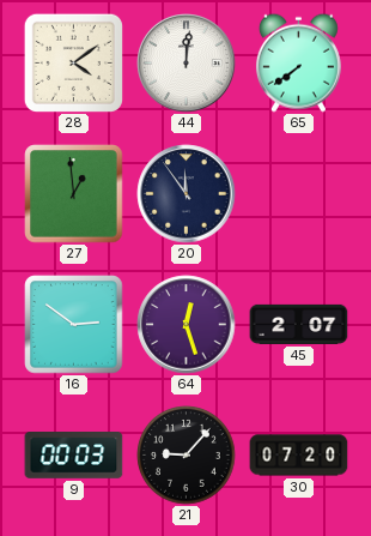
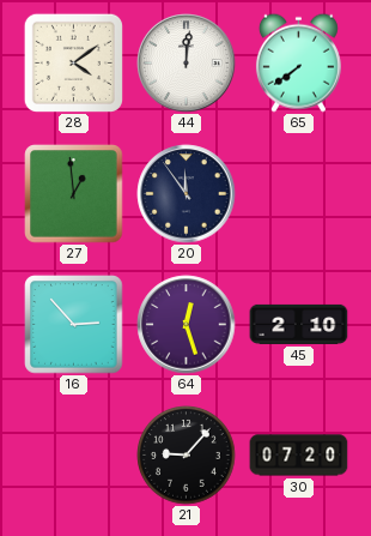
16: 2:51 -> 2:53 (74, 325)
45: 2:07 -> 2:10 (299, 324)
9: 00:03 -> none (74, 456)
